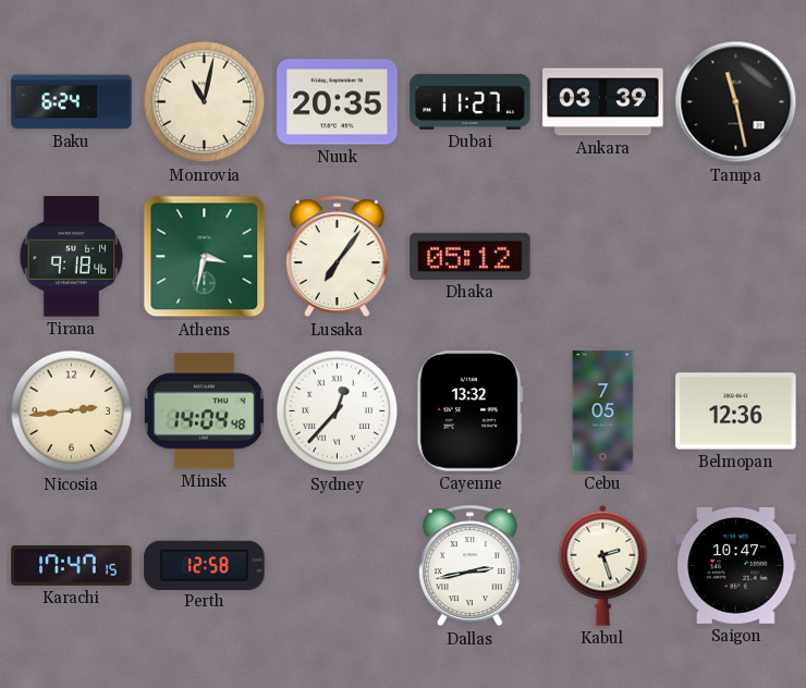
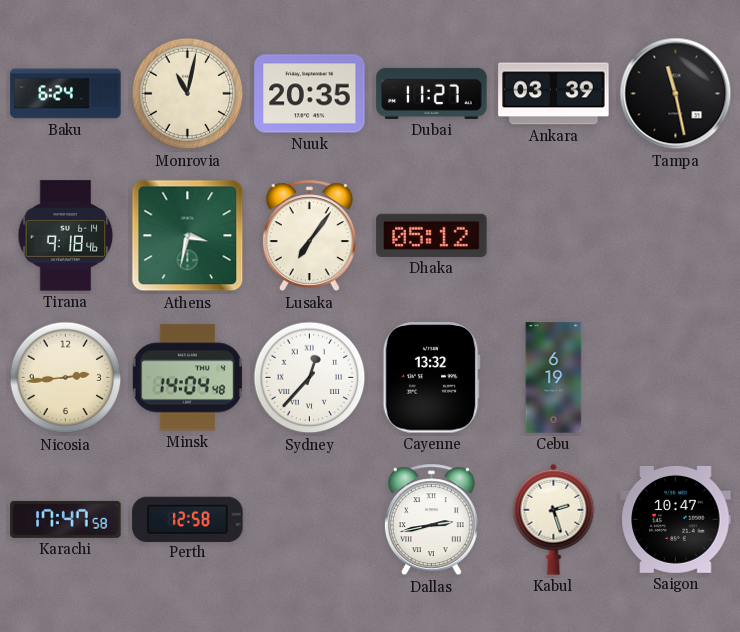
Cebu: 7:05 -> 6:19 (554, 378)
Belmopan: 12:36 -> none (736, 411)
Karachi: 17:47:15 -> 17:47:58 (66, 519)
